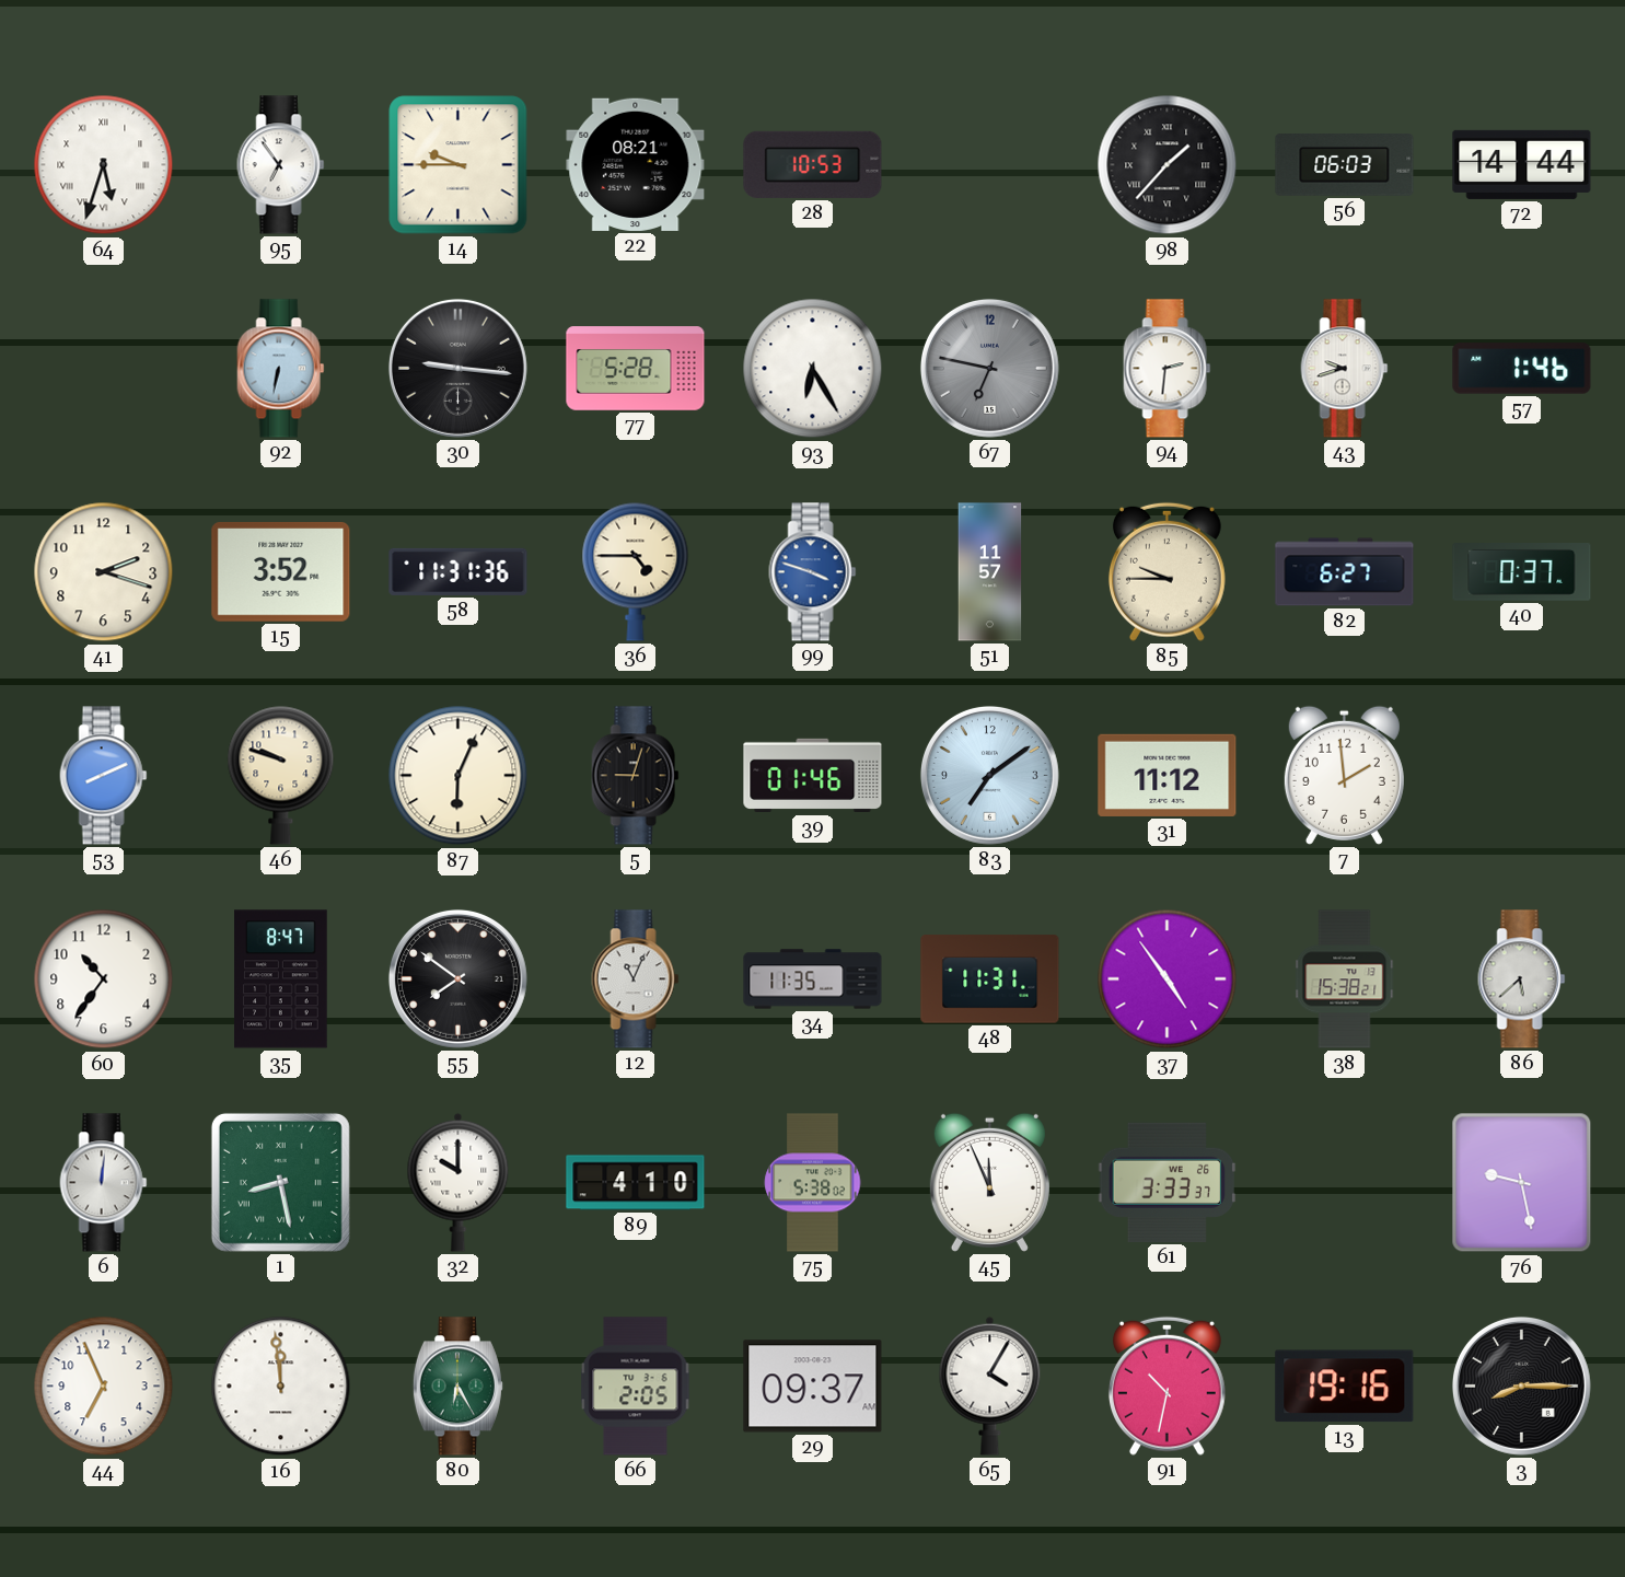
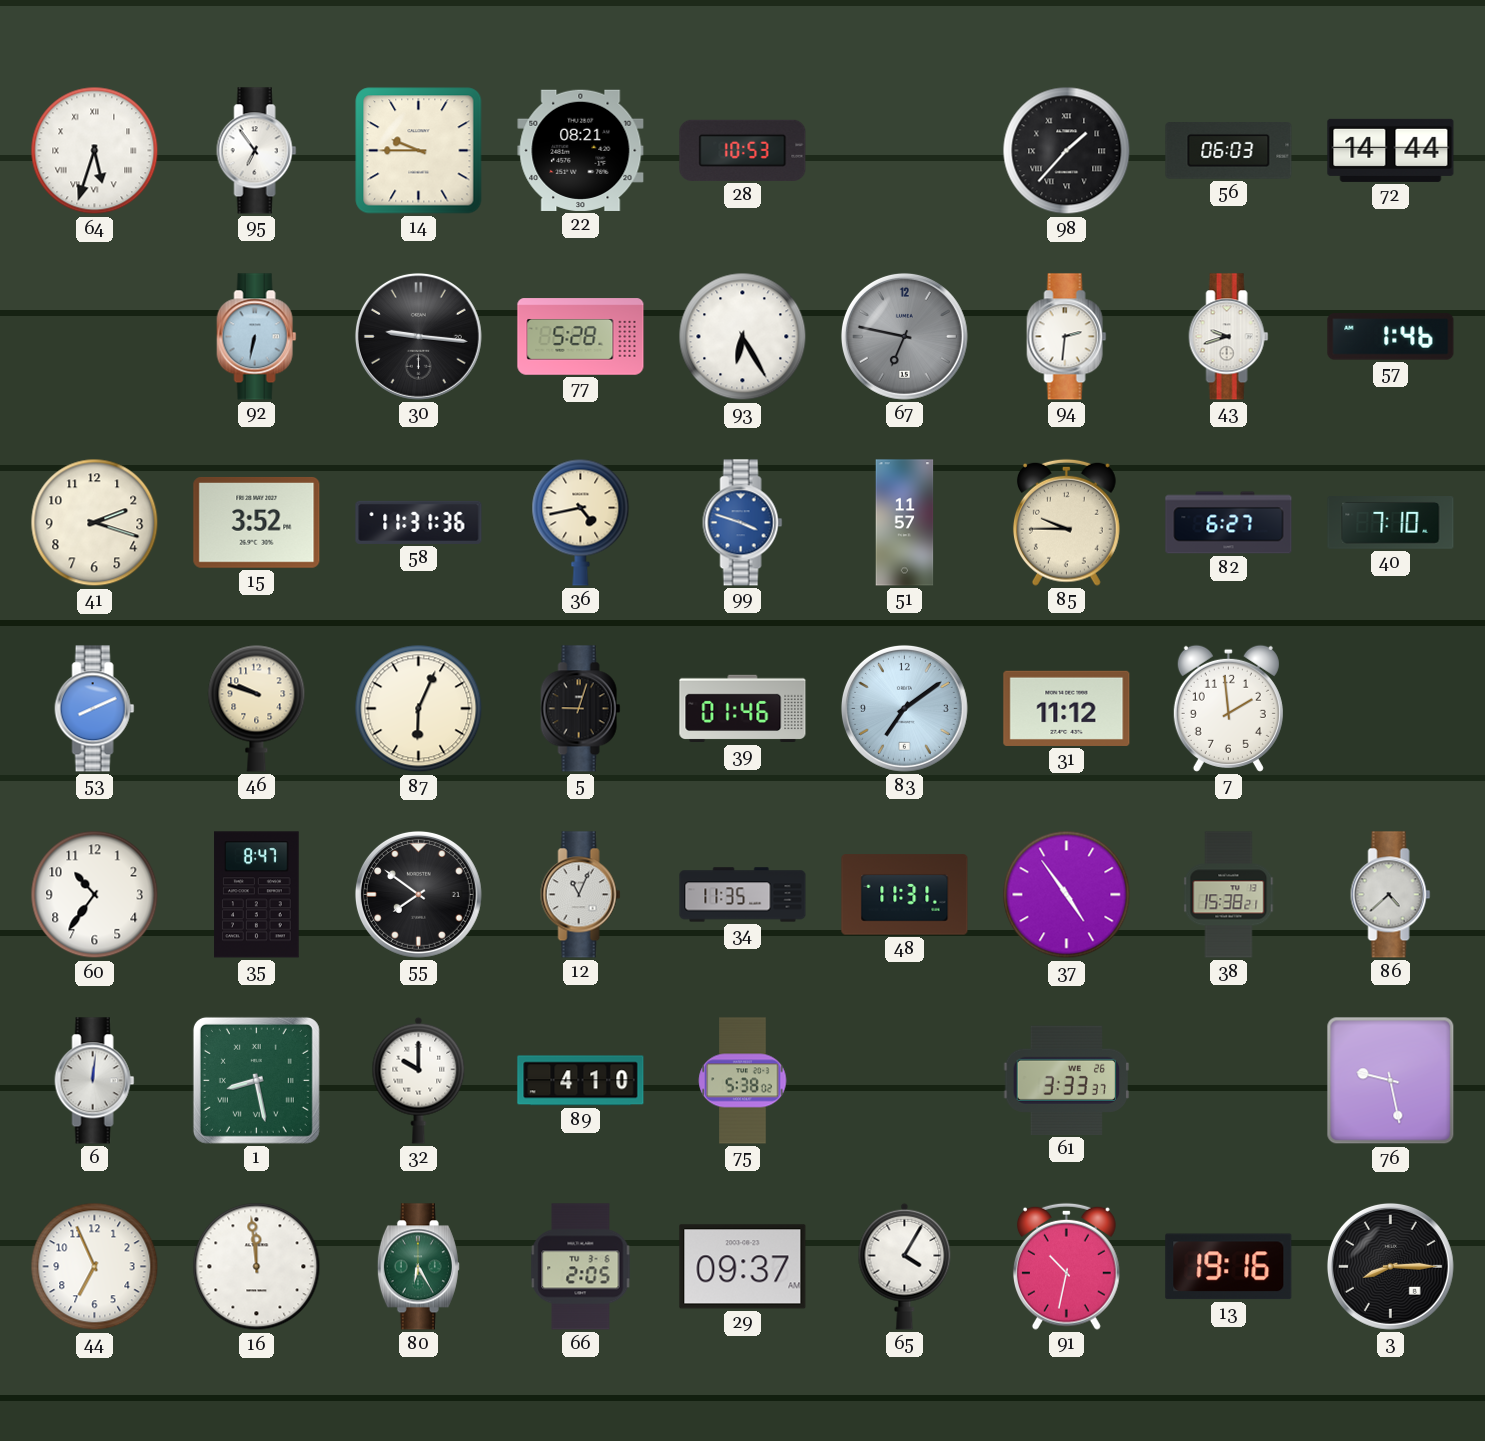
36: 4:45 -> 4:43 (581, 522)
40: 0:37 -> 7:10 (1391, 523)
86: 5:38 -> 4:38 (1391, 895)
45: 11:56 -> none (989, 1182)
